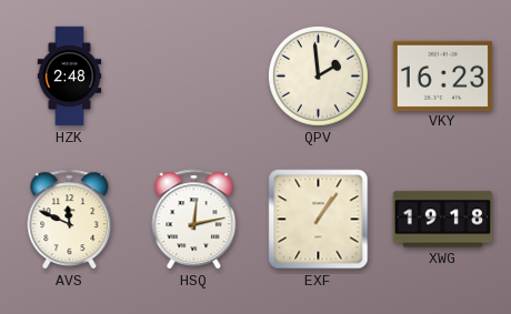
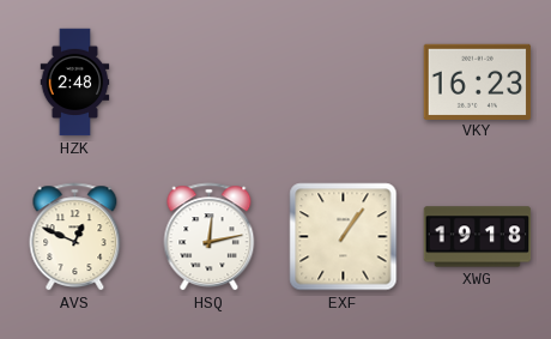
QPV: 1:59 -> none (318, 75)
AVS: 11:49 -> 12:49 (75, 237)
